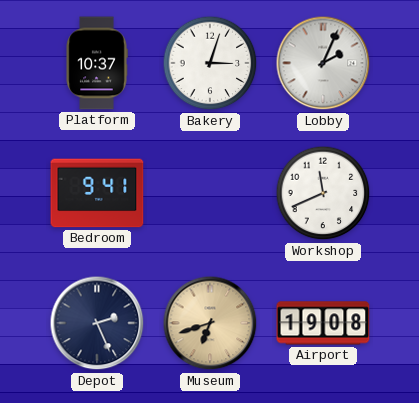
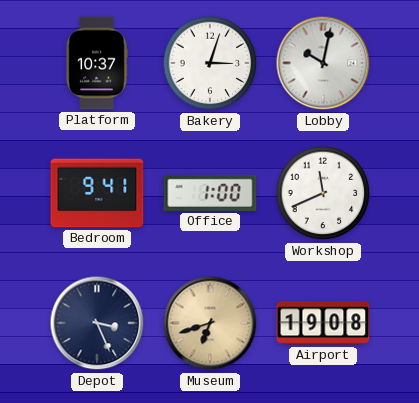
Lobby: 2:04 -> 10:02 (323, 63)
Office: none -> 1:00 (210, 193)
Depot: 2:26 -> 3:26 (97, 323)
